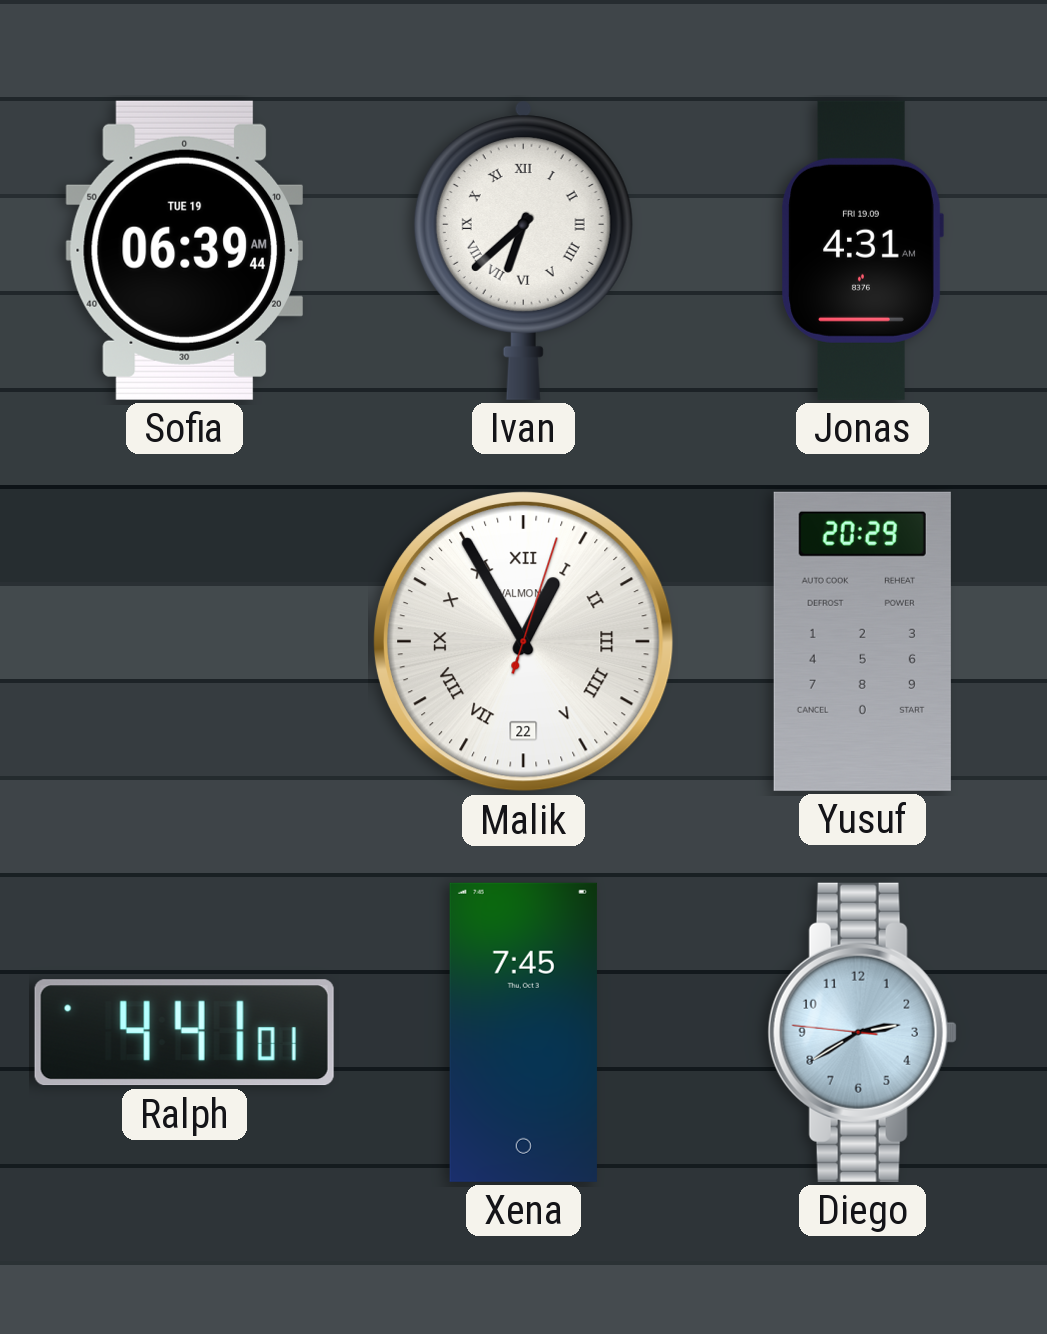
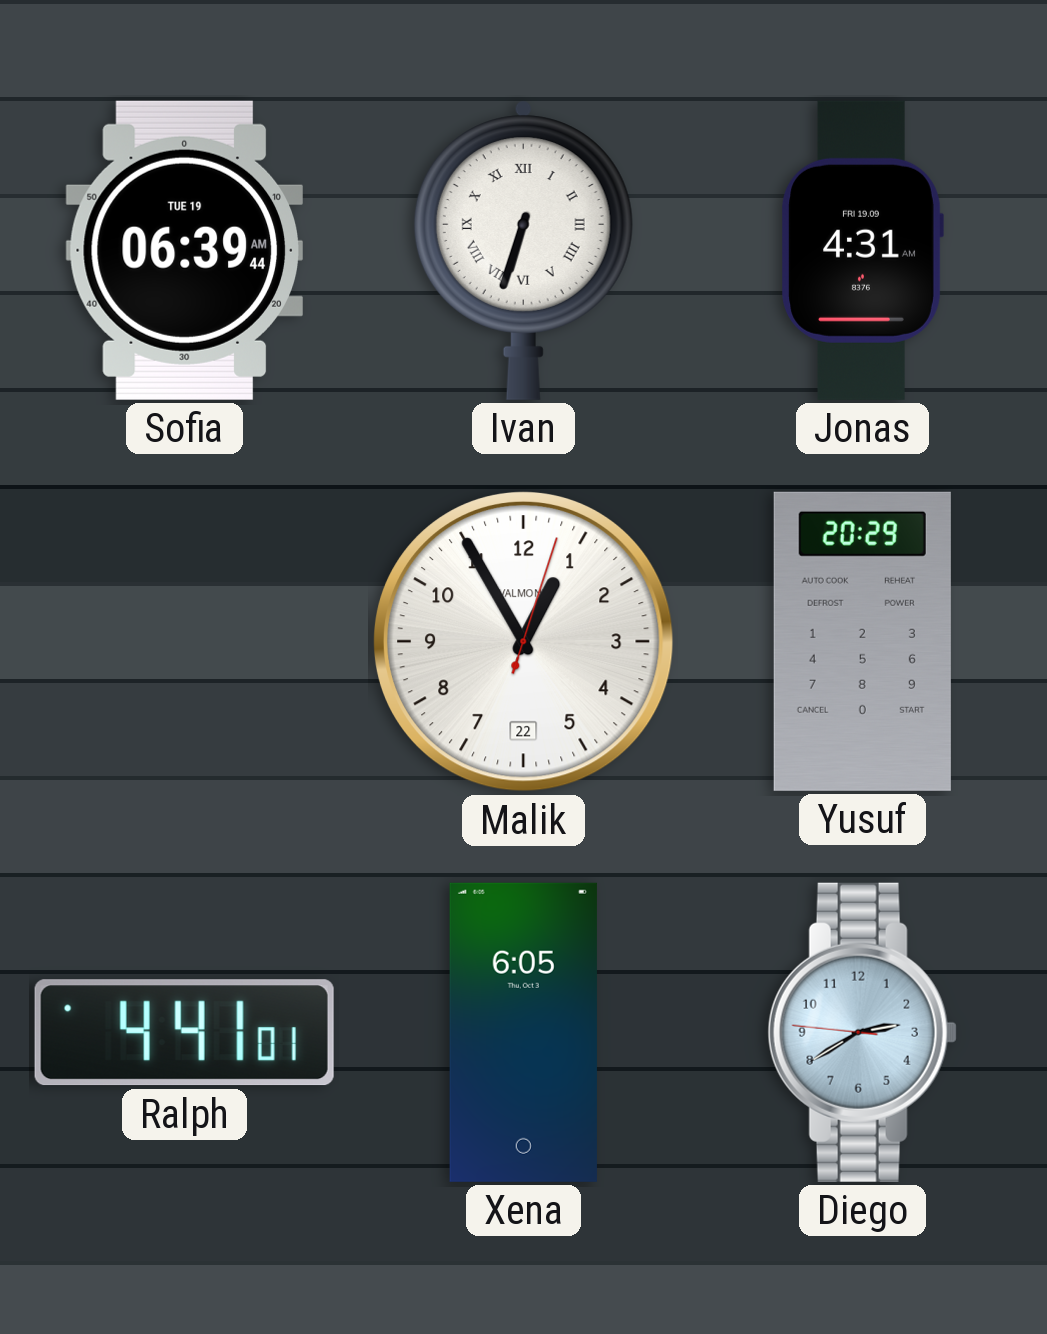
Ivan: 6:38 -> 6:33 (523, 250)
Malik numerals: Roman -> Arabic (524, 642)
Xena: 7:45 -> 6:05 (523, 1032)
